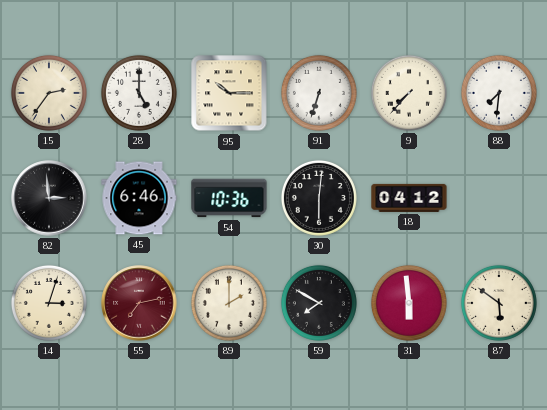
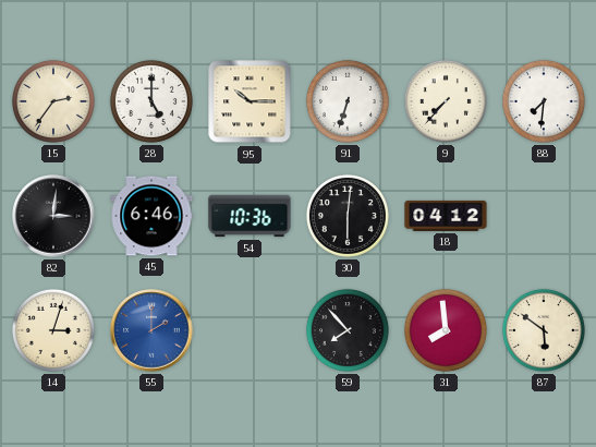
82: 2:59 -> 3:01 (53, 216)
55: 7:13 -> 2:00 (151, 330)
55 dial: burgundy -> blue (151, 330)
89: 2:00 -> none (229, 303)
59: 7:50 -> 7:53 (348, 330)
31: 5:59 -> 7:59 (446, 330)
